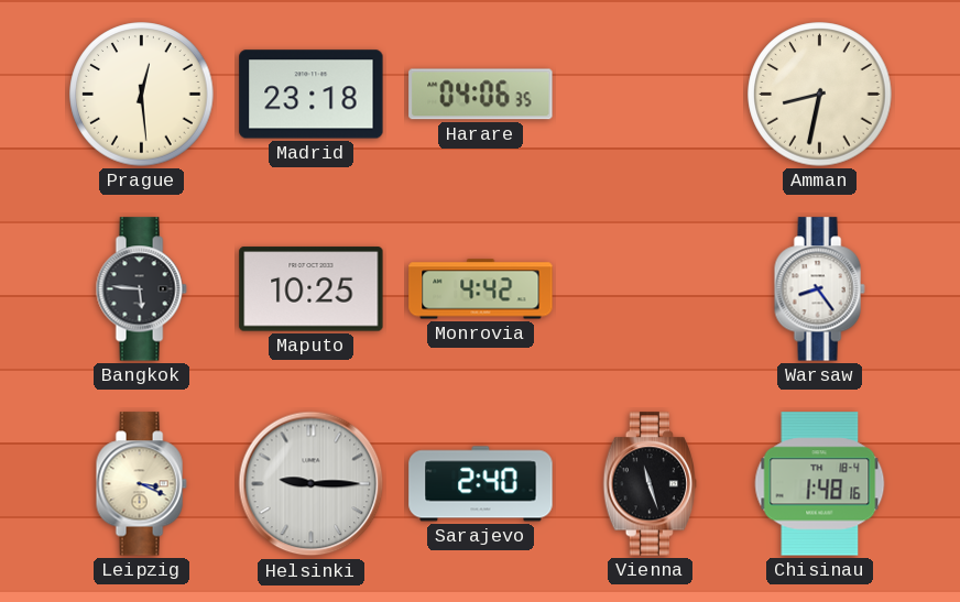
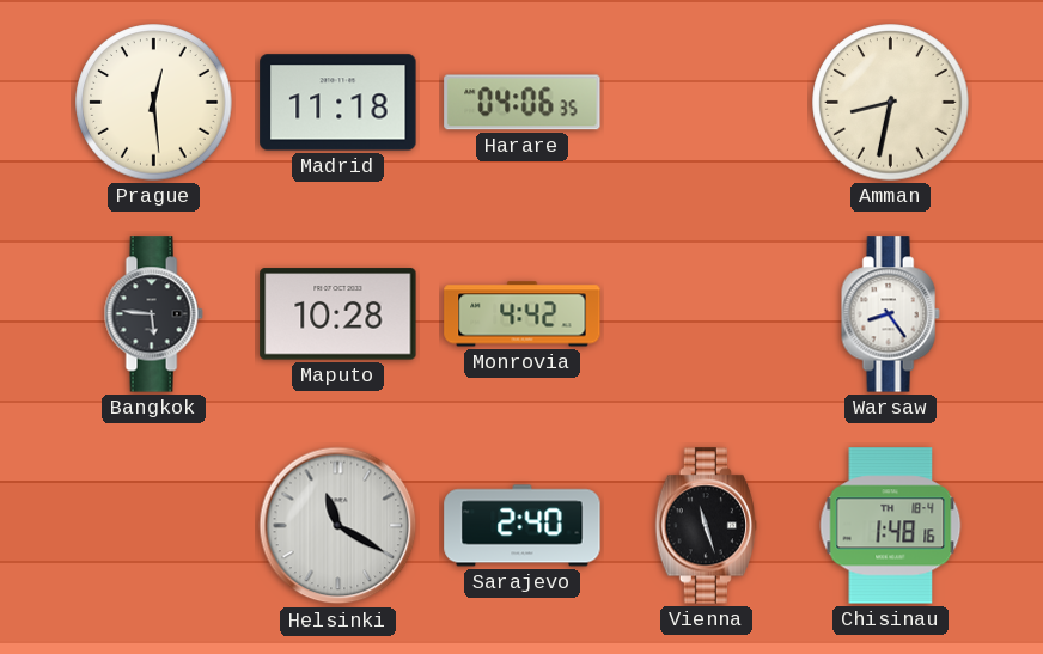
Madrid: 23:18 -> 11:18 (338, 103)
Maputo: 10:25 -> 10:28 (338, 314)
Leipzig: 3:19 -> none (141, 484)
Helsinki: 9:15 -> 11:20 (338, 526)
